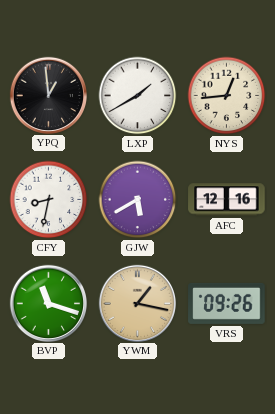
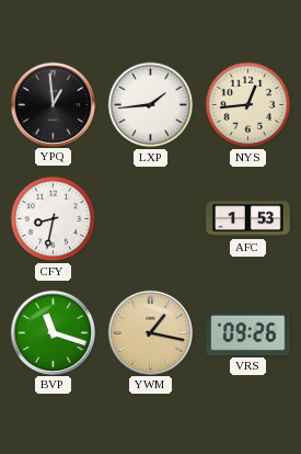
LXP: 1:40 -> 1:44 (151, 105)
GJW: 5:40 -> none (138, 200)
AFC: 12:16 -> 1:53 (248, 219)
